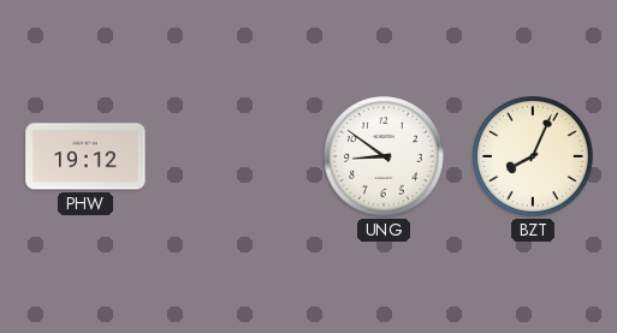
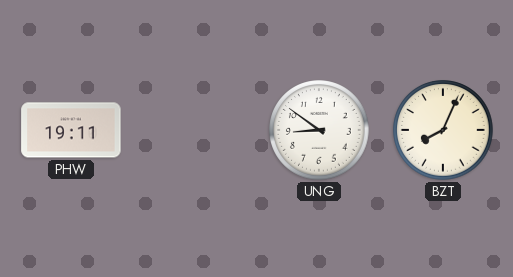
PHW: 19:12 -> 19:11 (71, 130)
